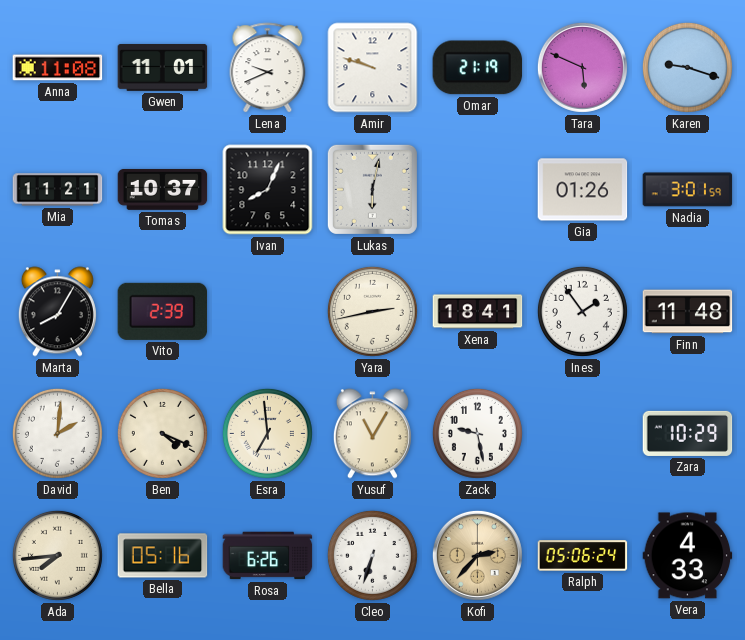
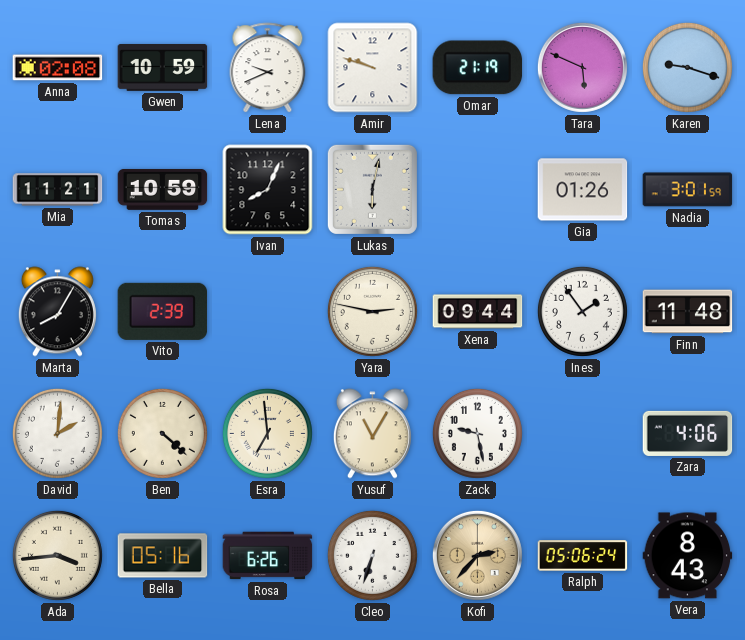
Anna: 11:08 -> 02:08 (58, 68)
Gwen: 11:01 -> 10:59 (163, 67)
Tomas: 10:37 -> 10:59 (163, 189)
Yara: 2:43 -> 2:47 (372, 311)
Xena: 18:41 -> 09:44 (478, 312)
Ben: 4:19 -> 4:22 (162, 433)
Zara: 10:29 -> 4:06 (688, 433)
Ada: 7:44 -> 3:44 (57, 555)
Vera: 4:33 -> 8:43 (688, 556)
